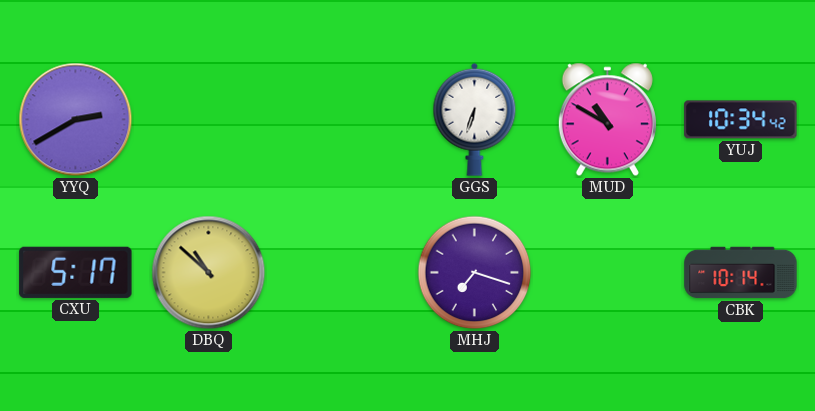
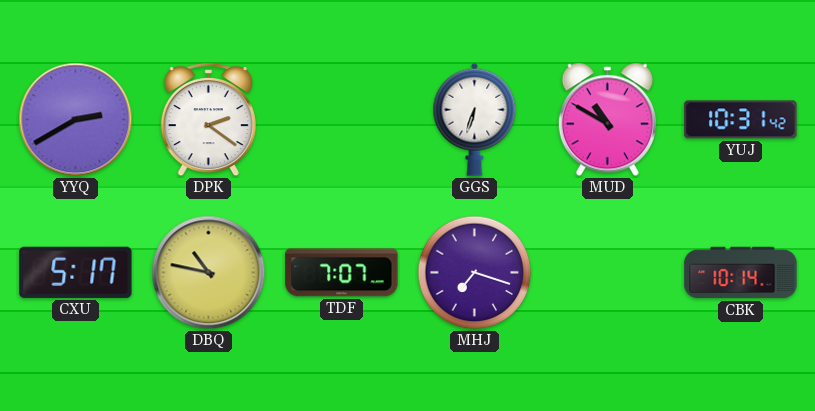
DPK: none -> 2:21 (208, 120)
YUJ: 10:34 -> 10:31 (741, 120)
DBQ: 10:52 -> 10:47 (209, 273)
TDF: none -> 7:07 (342, 273)
